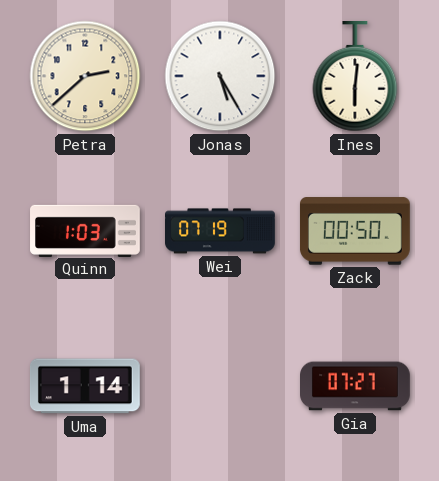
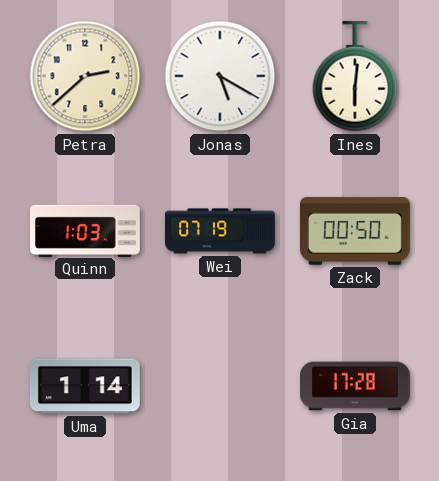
Jonas: 5:25 -> 5:20 (220, 76)
Gia: 07:27 -> 17:28 (356, 386)
